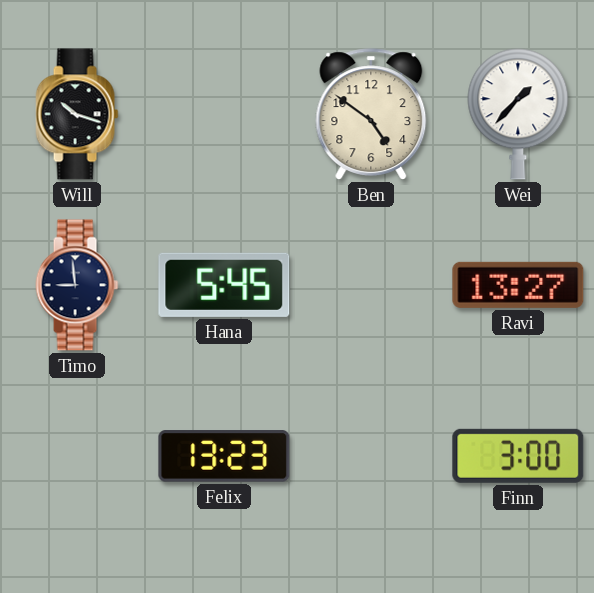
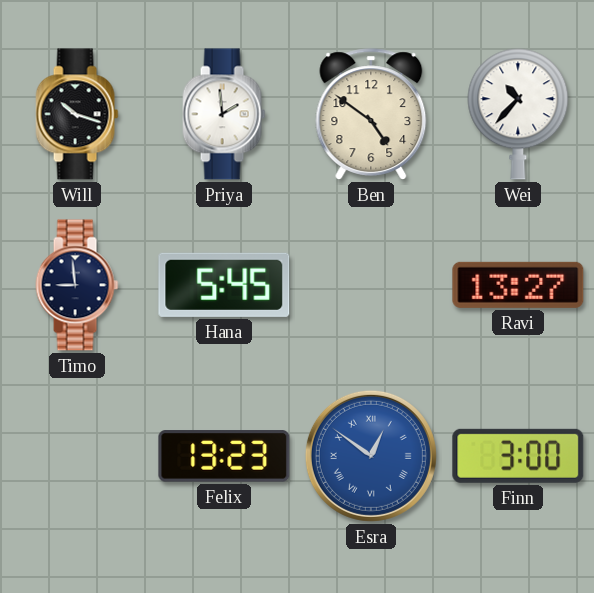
Priya: none -> 1:59 (224, 114)
Wei: 1:37 -> 10:37 (518, 114)
Esra: none -> 12:51 (371, 456)
